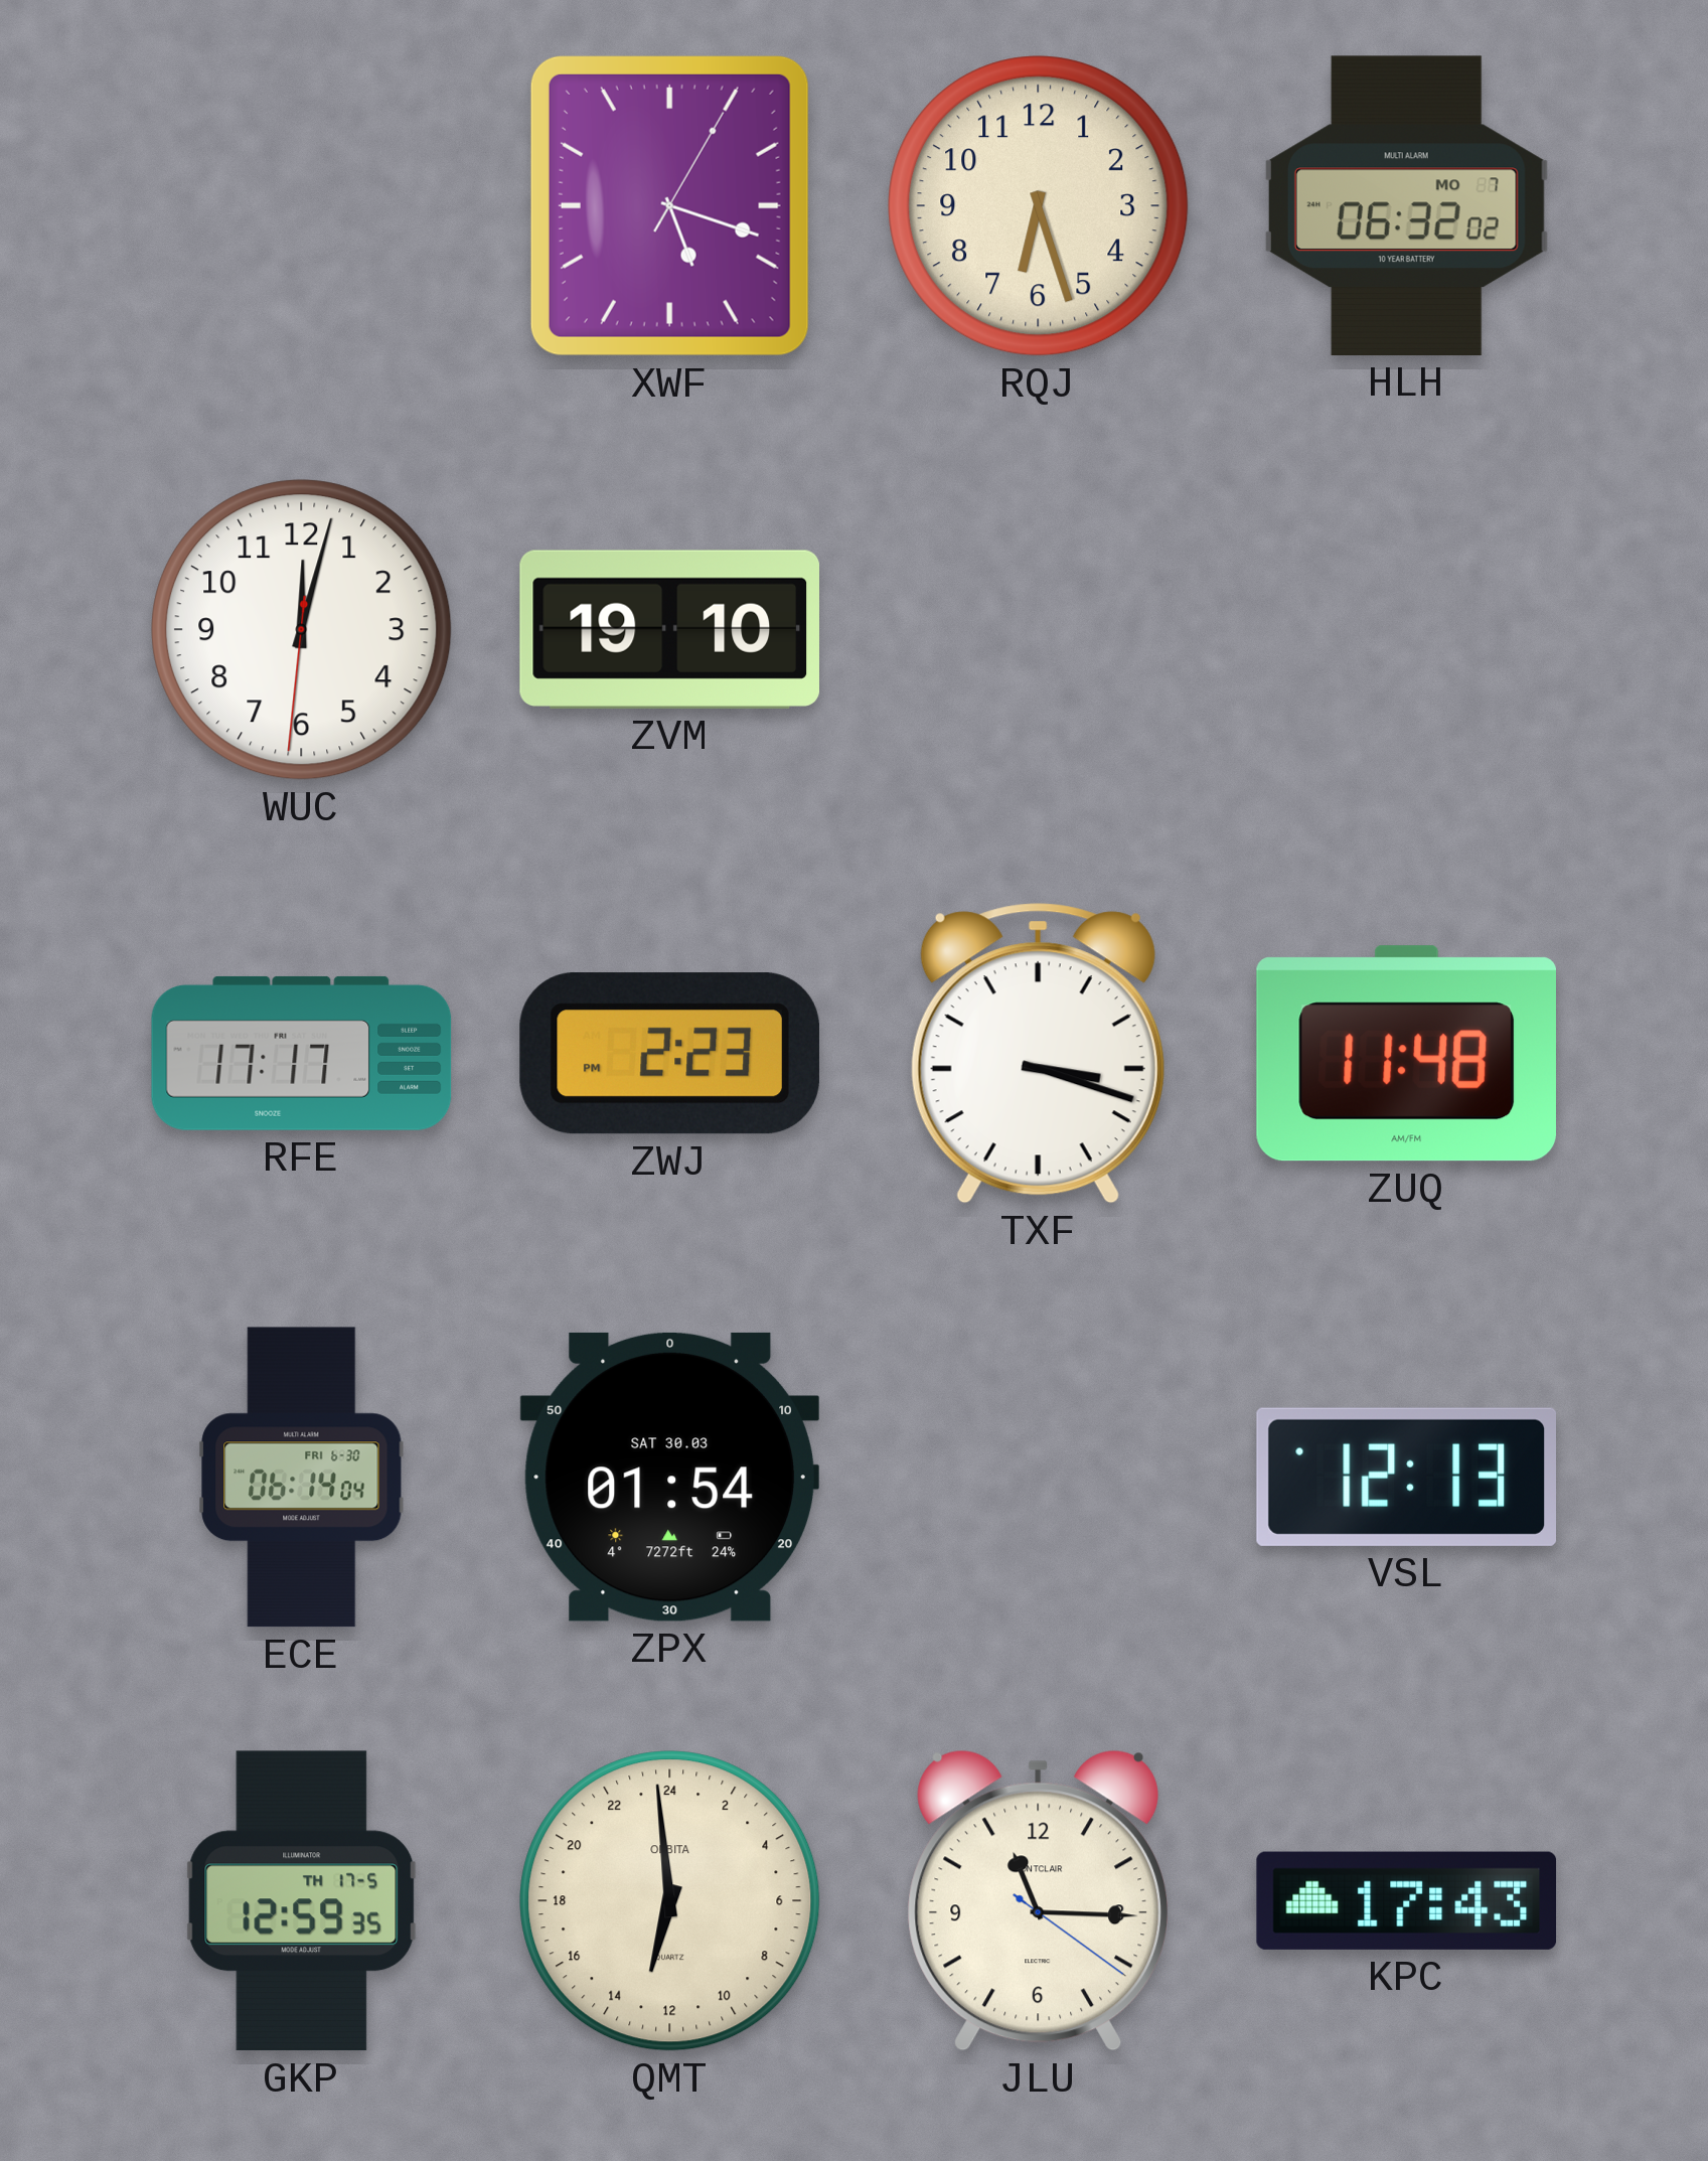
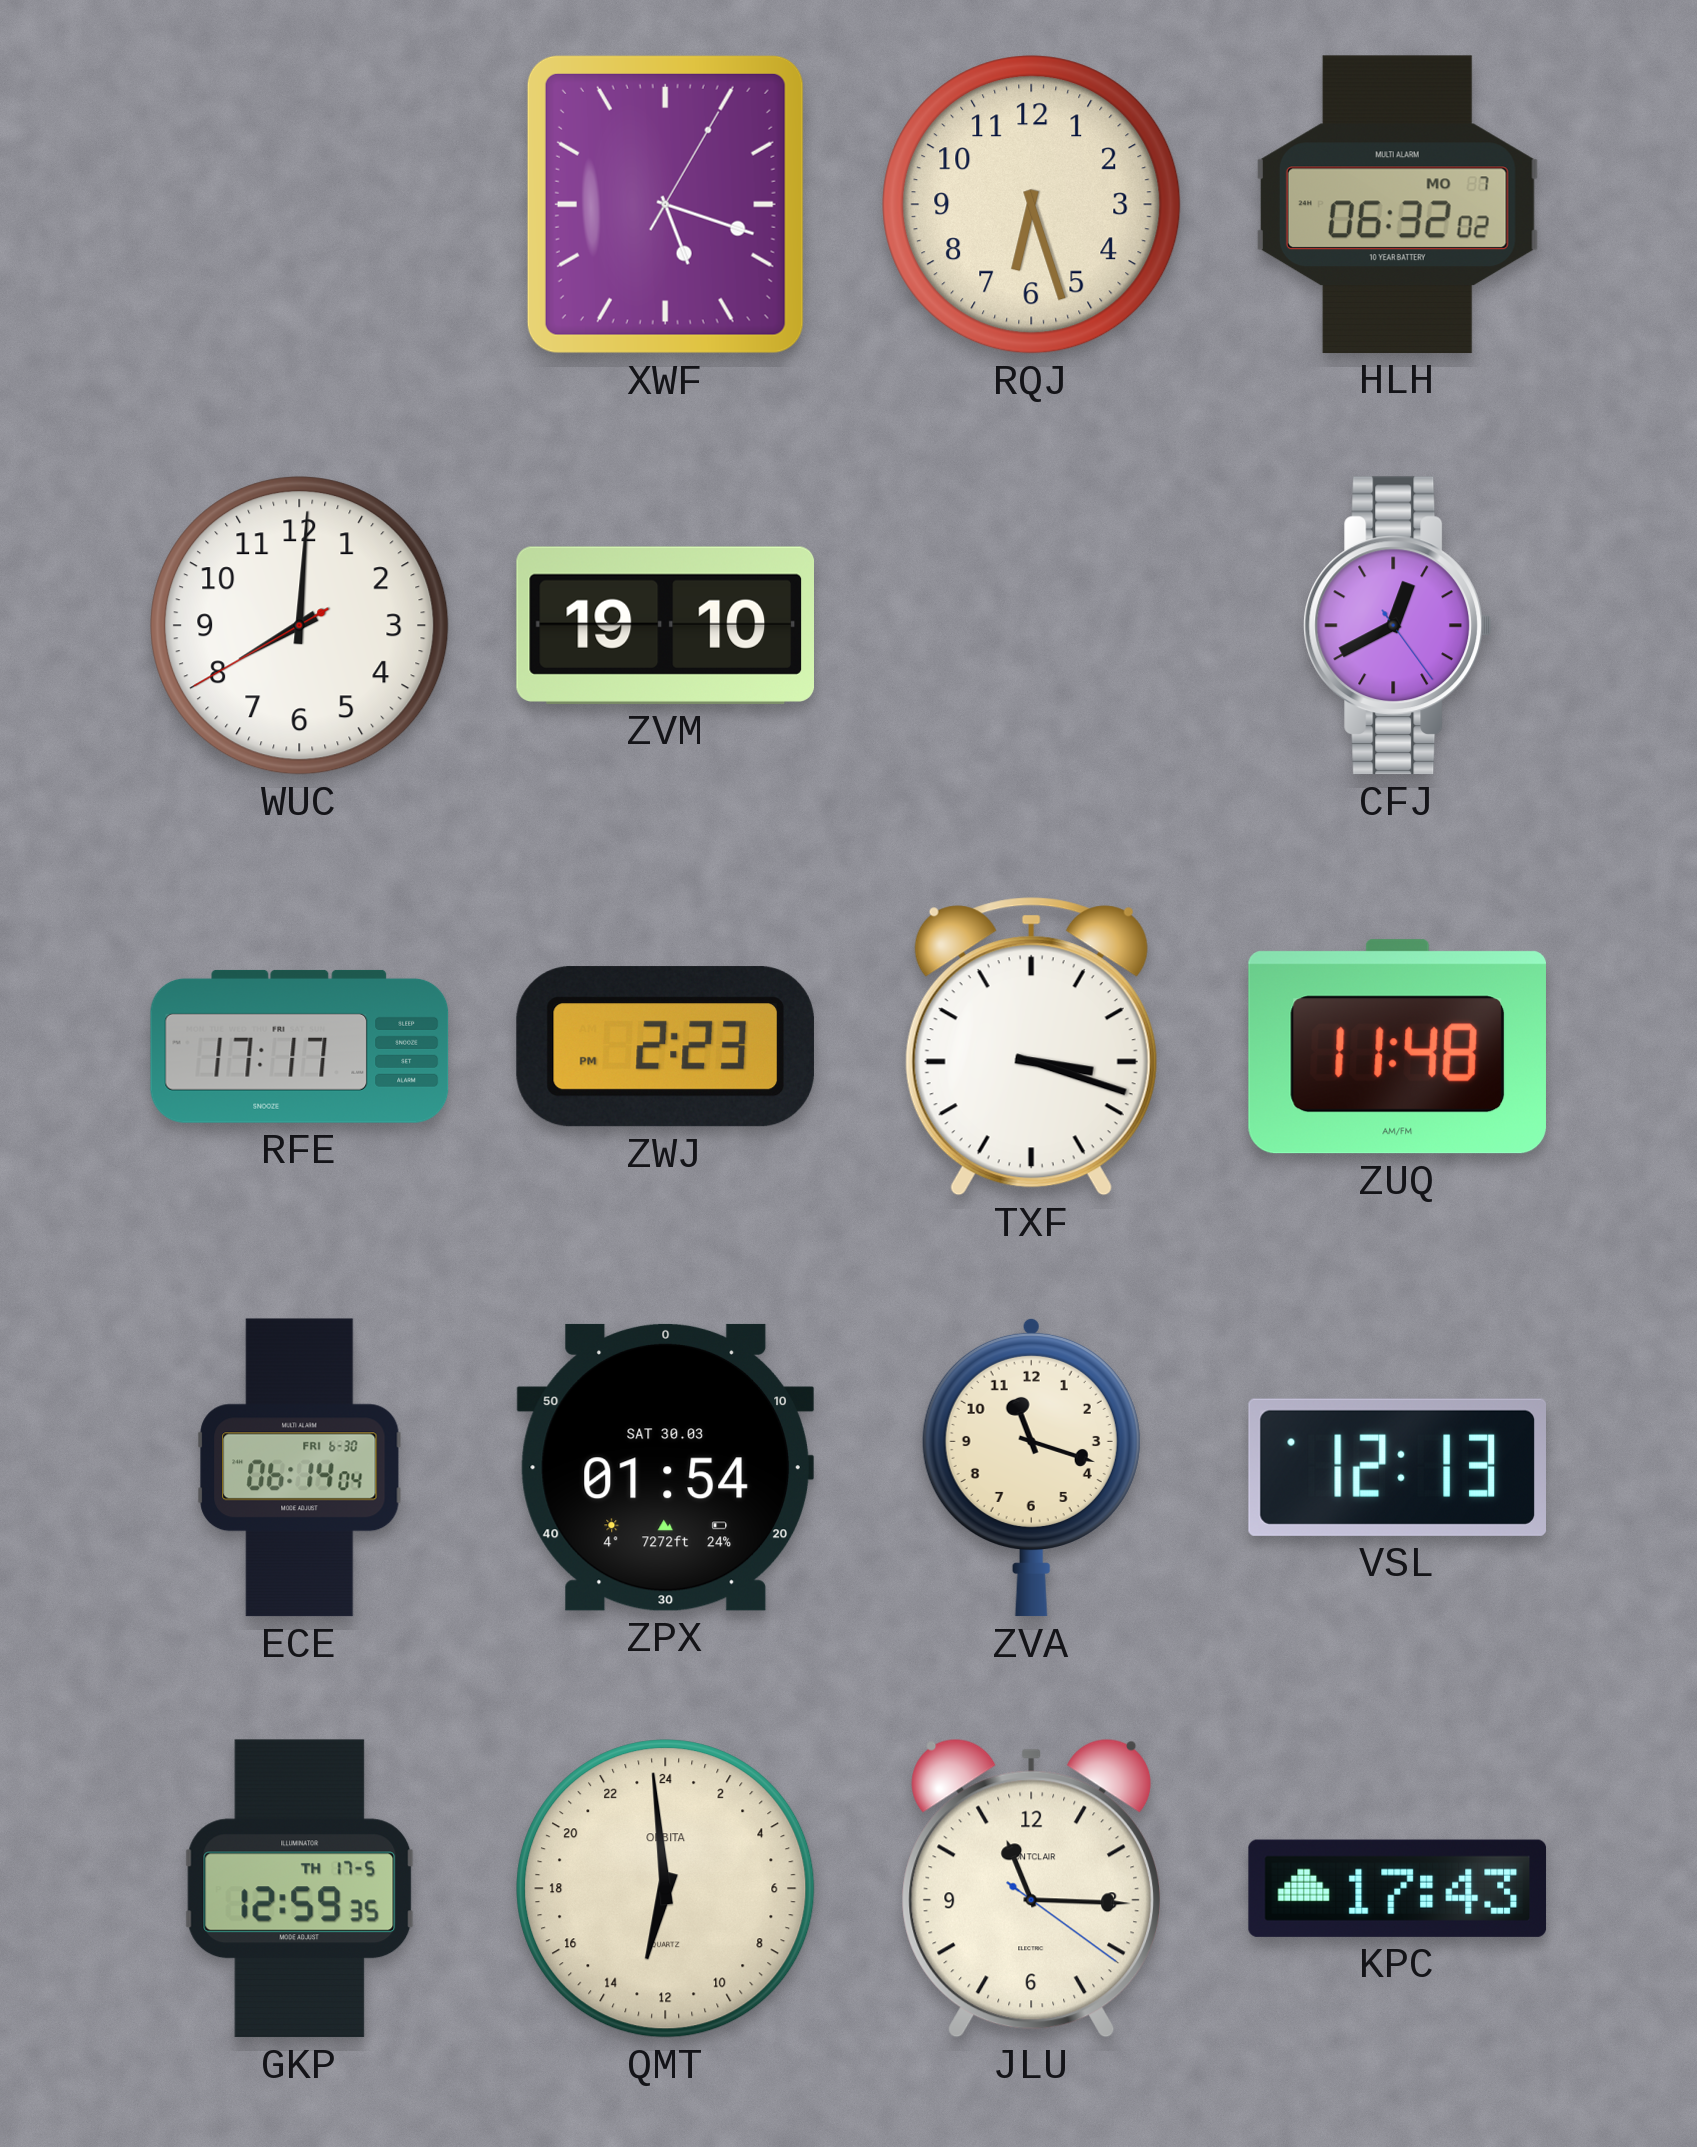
WUC: 12:02 -> 8:00 (300, 626)
CFJ: none -> 12:40 (1398, 626)
ZVA: none -> 11:18 (1031, 1467)
